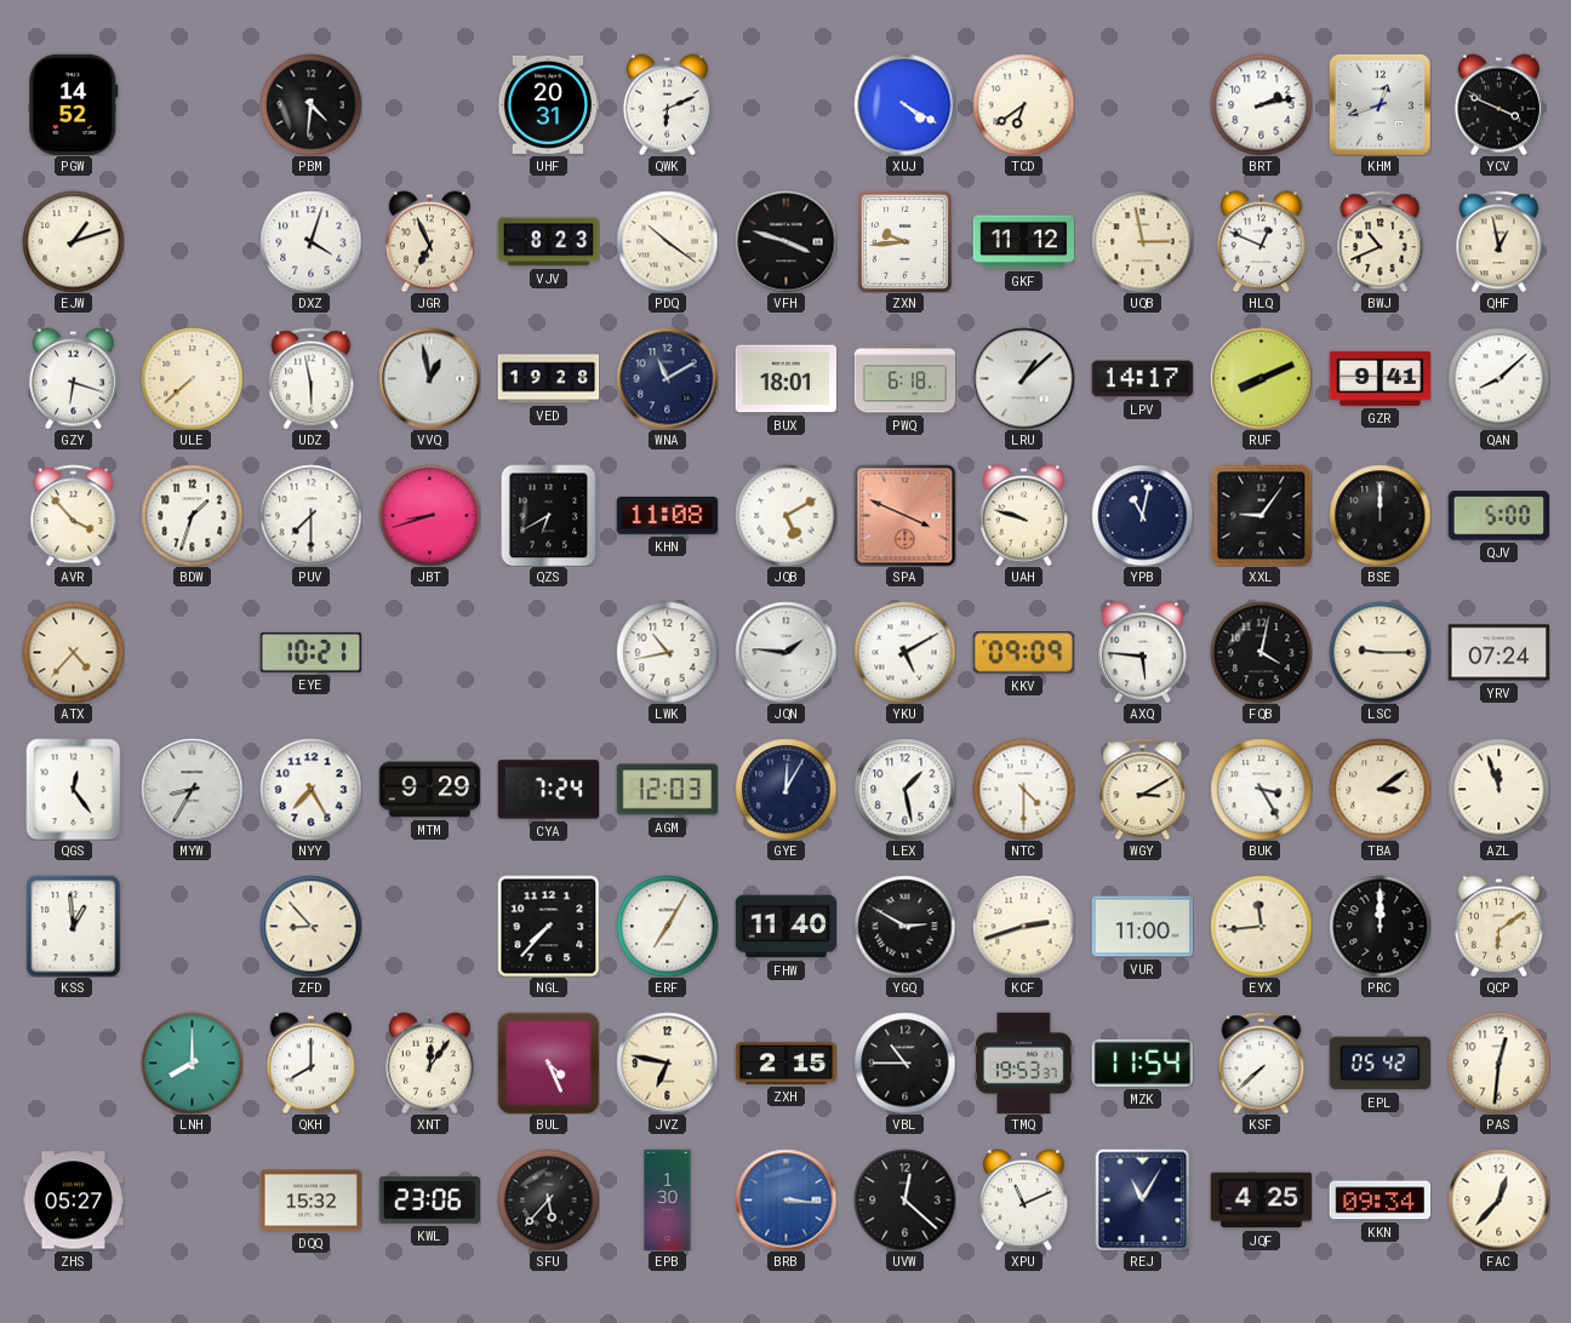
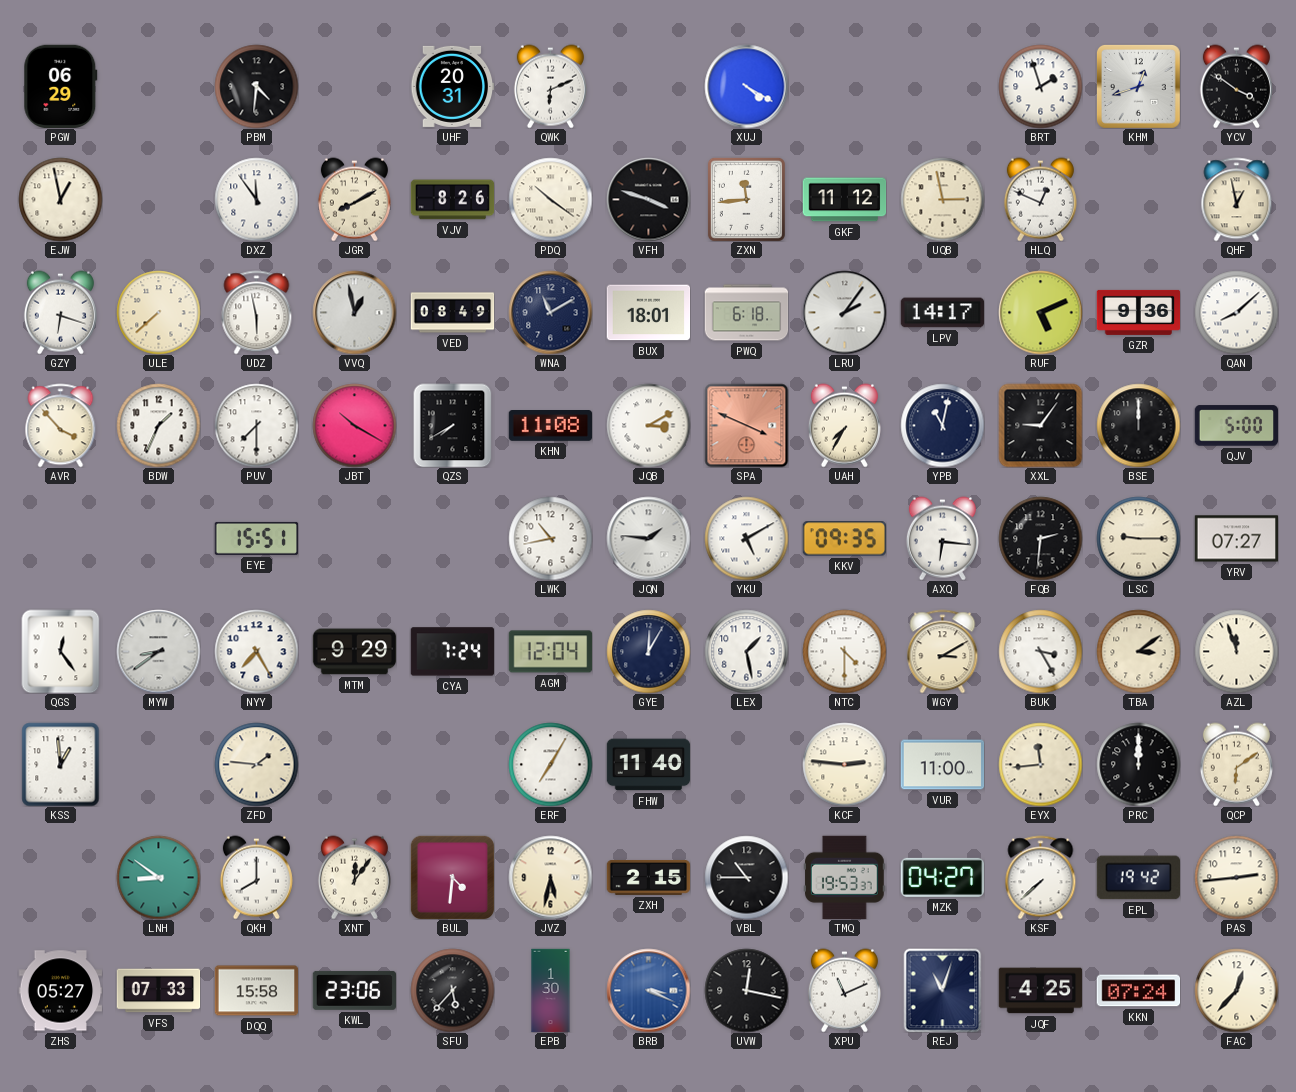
PGW: 14:52 -> 06:29 (61, 86)
TCD: 6:39 -> none (1023, 104)
BRT: 2:13 -> 1:57 (1040, 86)
YCV: 3:49 -> 3:51 (1236, 86)
EJW: 1:12 -> 12:58 (60, 199)
DXZ: 4:03 -> 11:54 (256, 199)
JGR: 6:56 -> 8:10 (354, 199)
VJV: 8:23 -> 8:26 (452, 200)
ZXN: 9:44 -> 11:44 (746, 199)
BWJ: 10:41 -> none (1381, 241)
VED: 19:28 -> 08:49 (452, 313)
LRU: 1:08 -> 2:06 (844, 312)
RUF: 8:11 -> 5:11 (1040, 312)
GZR: 9:41 -> 9:36 (1138, 312)
BDW: 1:33 -> 1:34 (158, 425)
JBT: 8:42 -> 10:20 (354, 425)
QZS: 6:40 -> 7:40 (453, 425)
JQB: 5:10 -> 3:10 (648, 425)
UAH: 9:48 -> 7:35 (844, 425)
ATX: 4:37 -> none (73, 652)
EYE: 10:21 -> 15:51 (256, 538)
KKV: 09:09 -> 09:35 (844, 539)
AXQ: 5:46 -> 6:16 (942, 538)
FQB: 4:02 -> 2:31 (1040, 538)
YRV: 07:24 -> 07:27 (1236, 539)
MYW: 8:35 -> 8:39 (158, 651)
AGM: 12:03 -> 12:04 (550, 652)
ZFD: 8:53 -> 1:46 (256, 764)
NGL: 7:37 -> none (548, 926)
YGQ: 2:50 -> none (904, 926)
KCF: 2:42 -> 2:46 (844, 764)
LNH: 8:00 -> 8:51 (158, 877)
BUL: 4:26 -> 4:31 (452, 877)
JVZ: 6:47 -> 5:32 (550, 877)
MZK: 11:54 -> 04:27 (942, 877)
EPL: 05:42 -> 19:42 (1138, 878)
PAS: 12:31 -> 2:44 (1236, 877)
VFS: none -> 07:33 (158, 991)
DQQ: 15:32 -> 15:58 (256, 991)
BRB: 3:16 -> 3:19 (648, 990)
UVW: 12:22 -> 12:17 (746, 990)
REJ: 11:05 -> 11:03 (943, 990)
KKN: 09:34 -> 07:24 (1138, 991)
